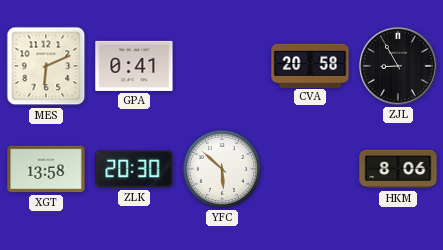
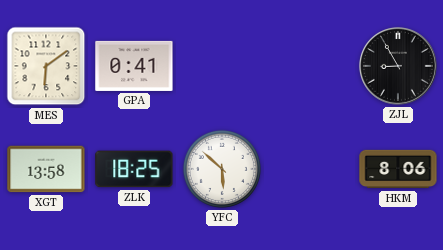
MES: 6:11 -> 6:09 (46, 66)
CVA: 20:58 -> none (310, 65)
ZLK: 20:30 -> 18:25 (134, 169)
